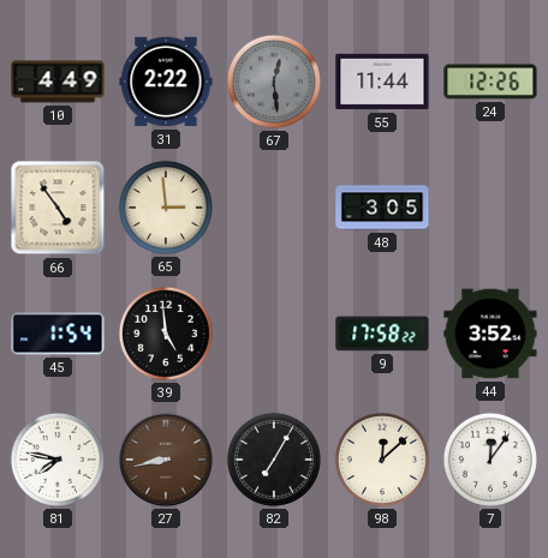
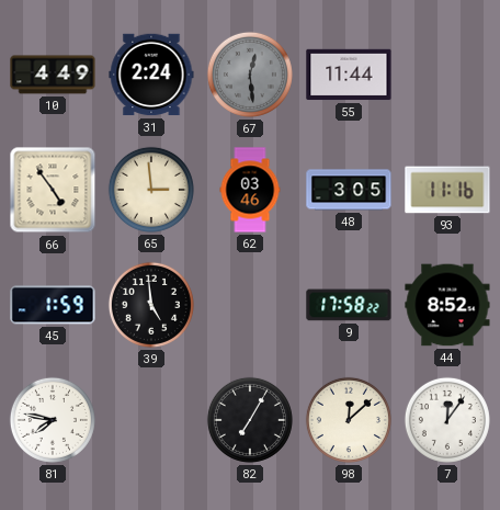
31: 2:22 -> 2:24 (151, 75)
24: 12:26 -> none (490, 82)
62: none -> 03:46 (250, 190)
93: none -> 11:16 (447, 190)
45: 1:54 -> 1:59 (53, 305)
44: 3:52 -> 8:52 (447, 305)
27: 8:43 -> none (167, 461)
